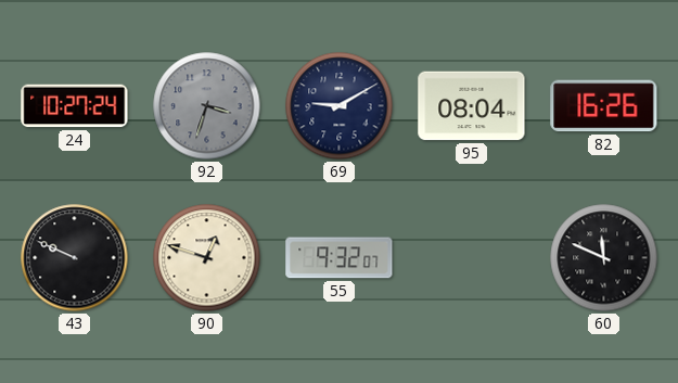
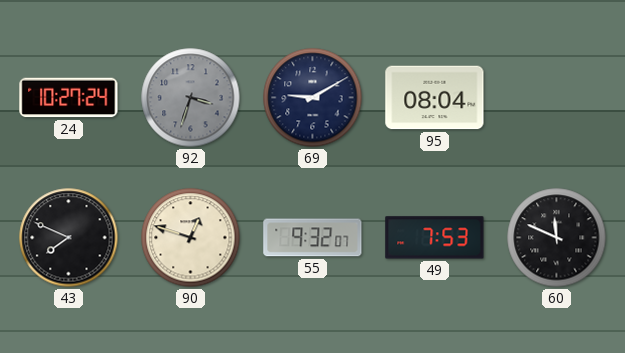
82: 16:26 -> none (604, 106)
43: 9:49 -> 7:49 (69, 238)
49: none -> 7:53 (435, 238)
